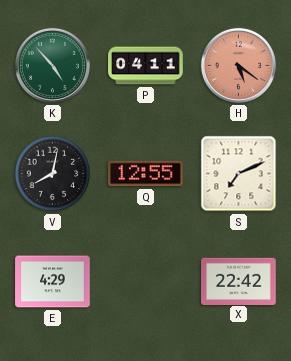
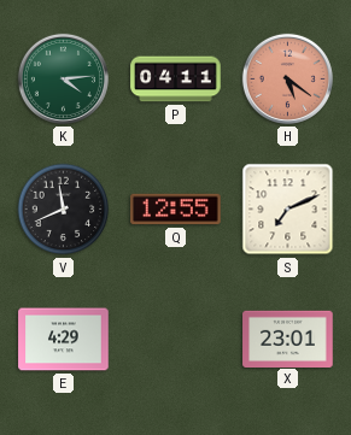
K: 4:53 -> 4:14 (63, 78)
V: 8:02 -> 11:41 (64, 210)
X: 22:42 -> 23:01 (288, 339)
